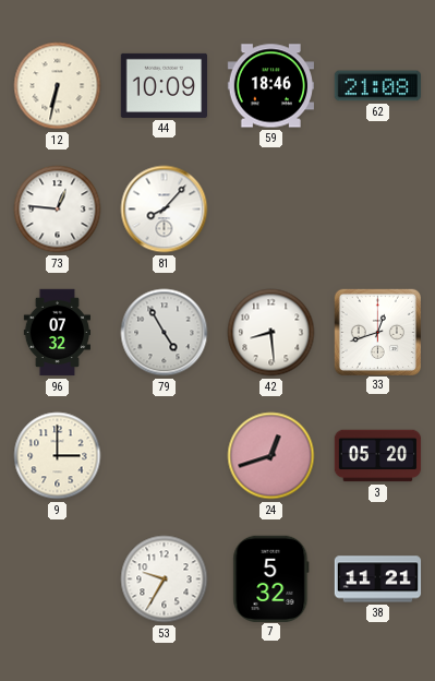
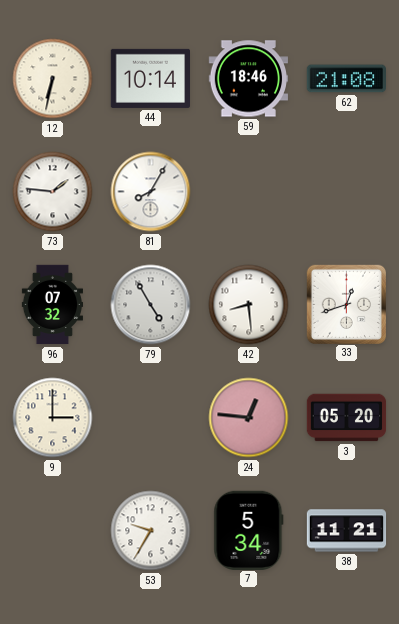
44: 10:09 -> 10:14 (150, 78)
73: 12:46 -> 1:46 (53, 192)
81: 8:07 -> 8:05 (151, 192)
24: 12:42 -> 12:46 (249, 418)
7: 5:32 -> 5:34 (249, 530)
